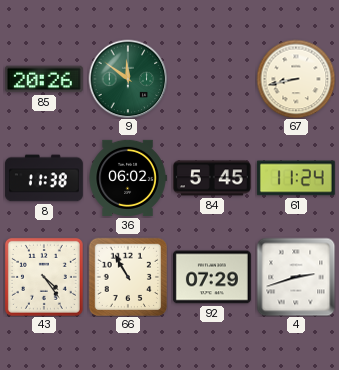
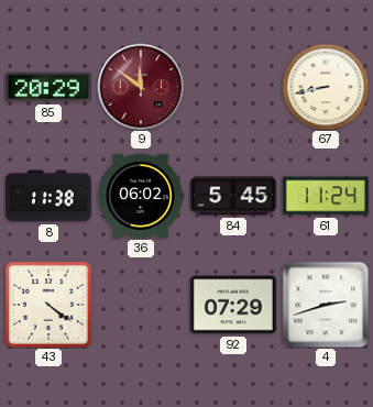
85: 20:26 -> 20:29 (48, 87)
9 dial: green -> burgundy (141, 87)
43: 4:24 -> 4:21 (48, 305)
66: 10:55 -> none (127, 276)
